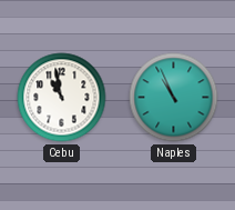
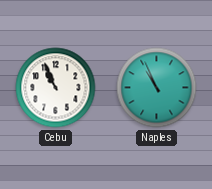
Cebu: 10:58 -> 10:56 (56, 88)
